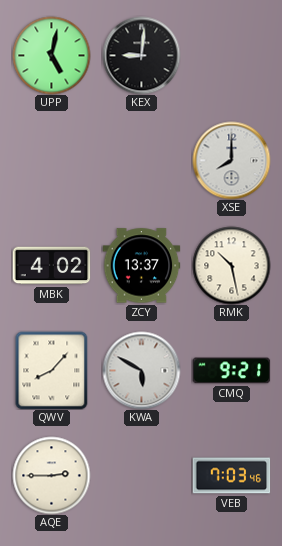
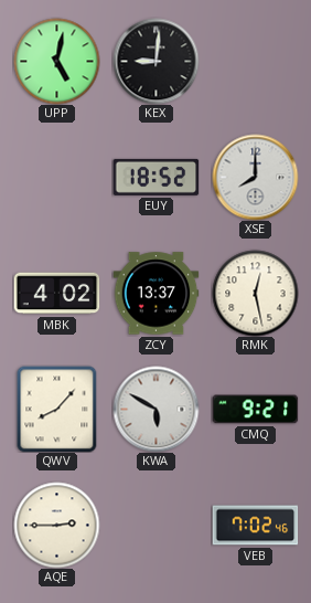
EUY: none -> 18:52 (155, 177)
RMK: 10:28 -> 12:28 (255, 293)
VEB: 7:03 -> 7:02 (255, 526)
